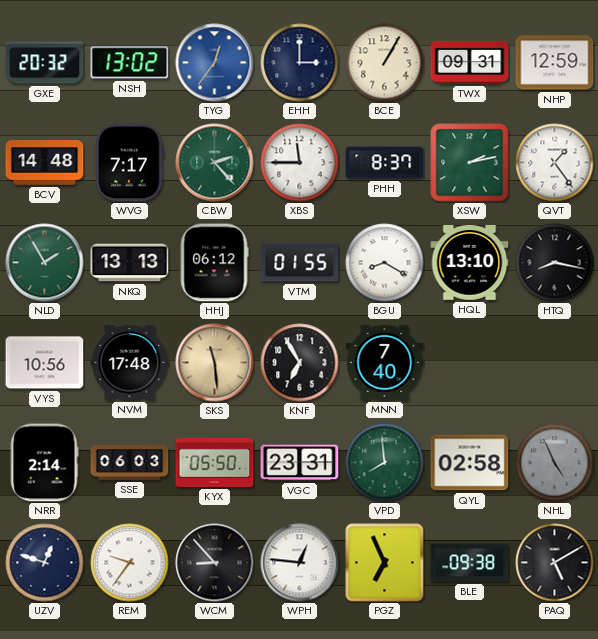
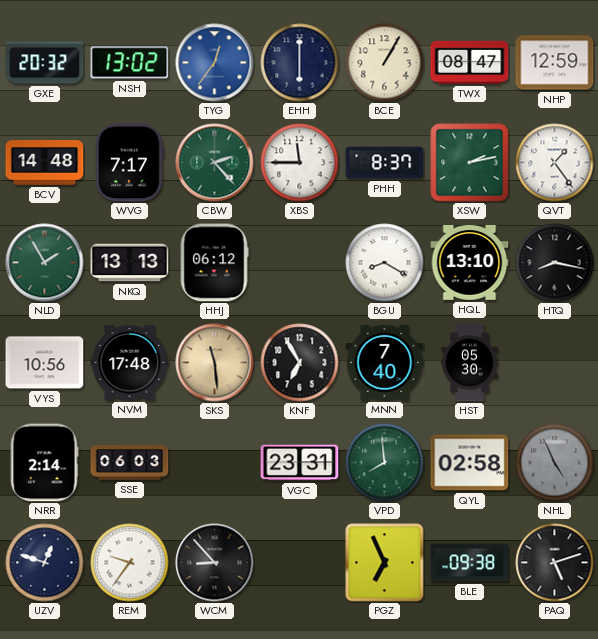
EHH: 3:00 -> 6:00 (300, 63)
TWX: 09:31 -> 08:47 (470, 62)
VTM: 01:55 -> none (300, 263)
HST: none -> 05:30 (470, 363)
KYX: 05:50 -> none (215, 462)
WPH: 12:46 -> none (300, 563)
PAQ: 5:10 -> 5:12 (555, 563)
